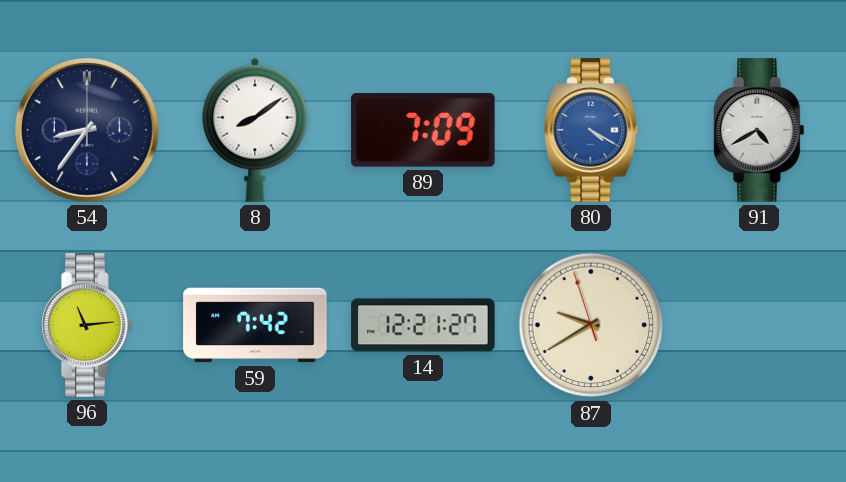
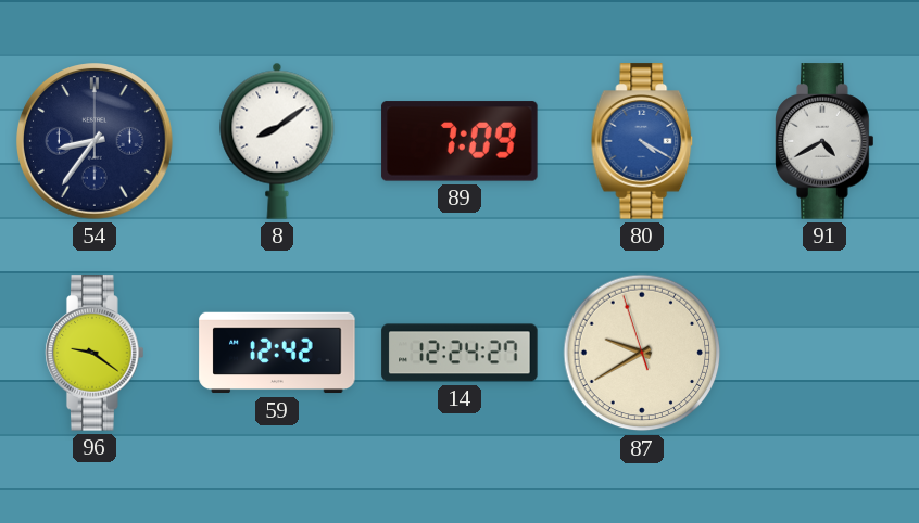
96: 11:14 -> 9:21 (95, 353)
59: 7:42 -> 12:42 (277, 353)
14: 12:21 -> 12:24 (459, 353)
